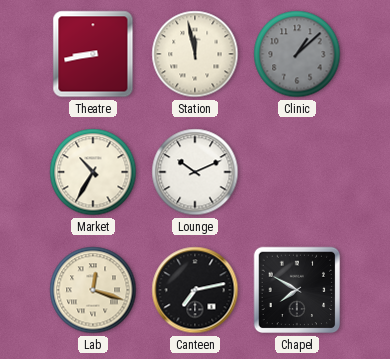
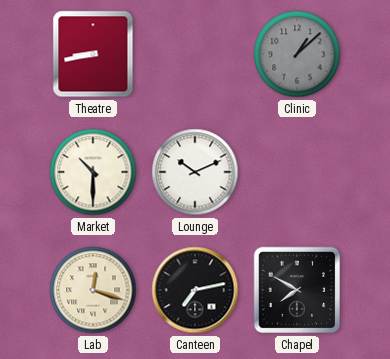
Station: 11:58 -> none (195, 54)
Market: 10:35 -> 10:30 (93, 172)
